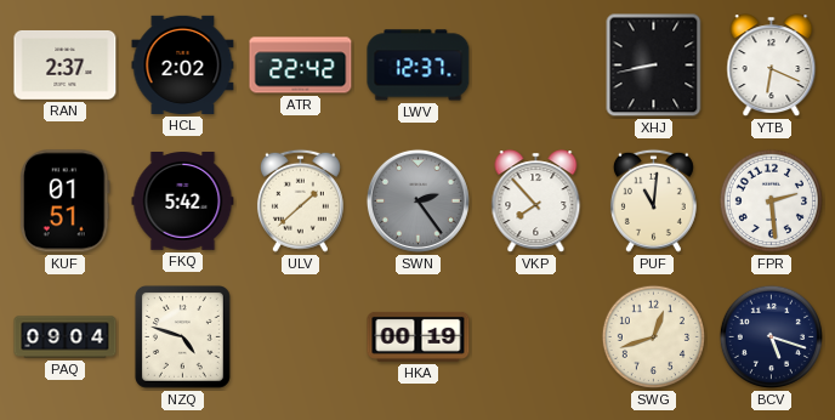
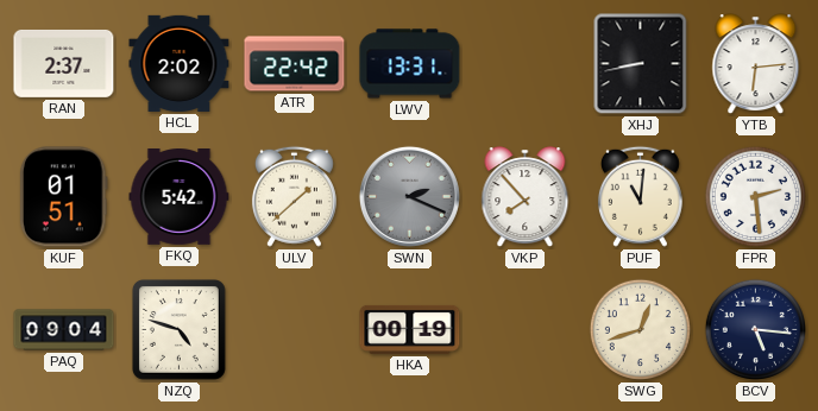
LWV: 12:37 -> 13:31 (410, 64)
YTB: 6:19 -> 6:14 (756, 64)
SWN: 2:24 -> 2:19 (409, 196)
BCV: 5:18 -> 5:16 (755, 329)
